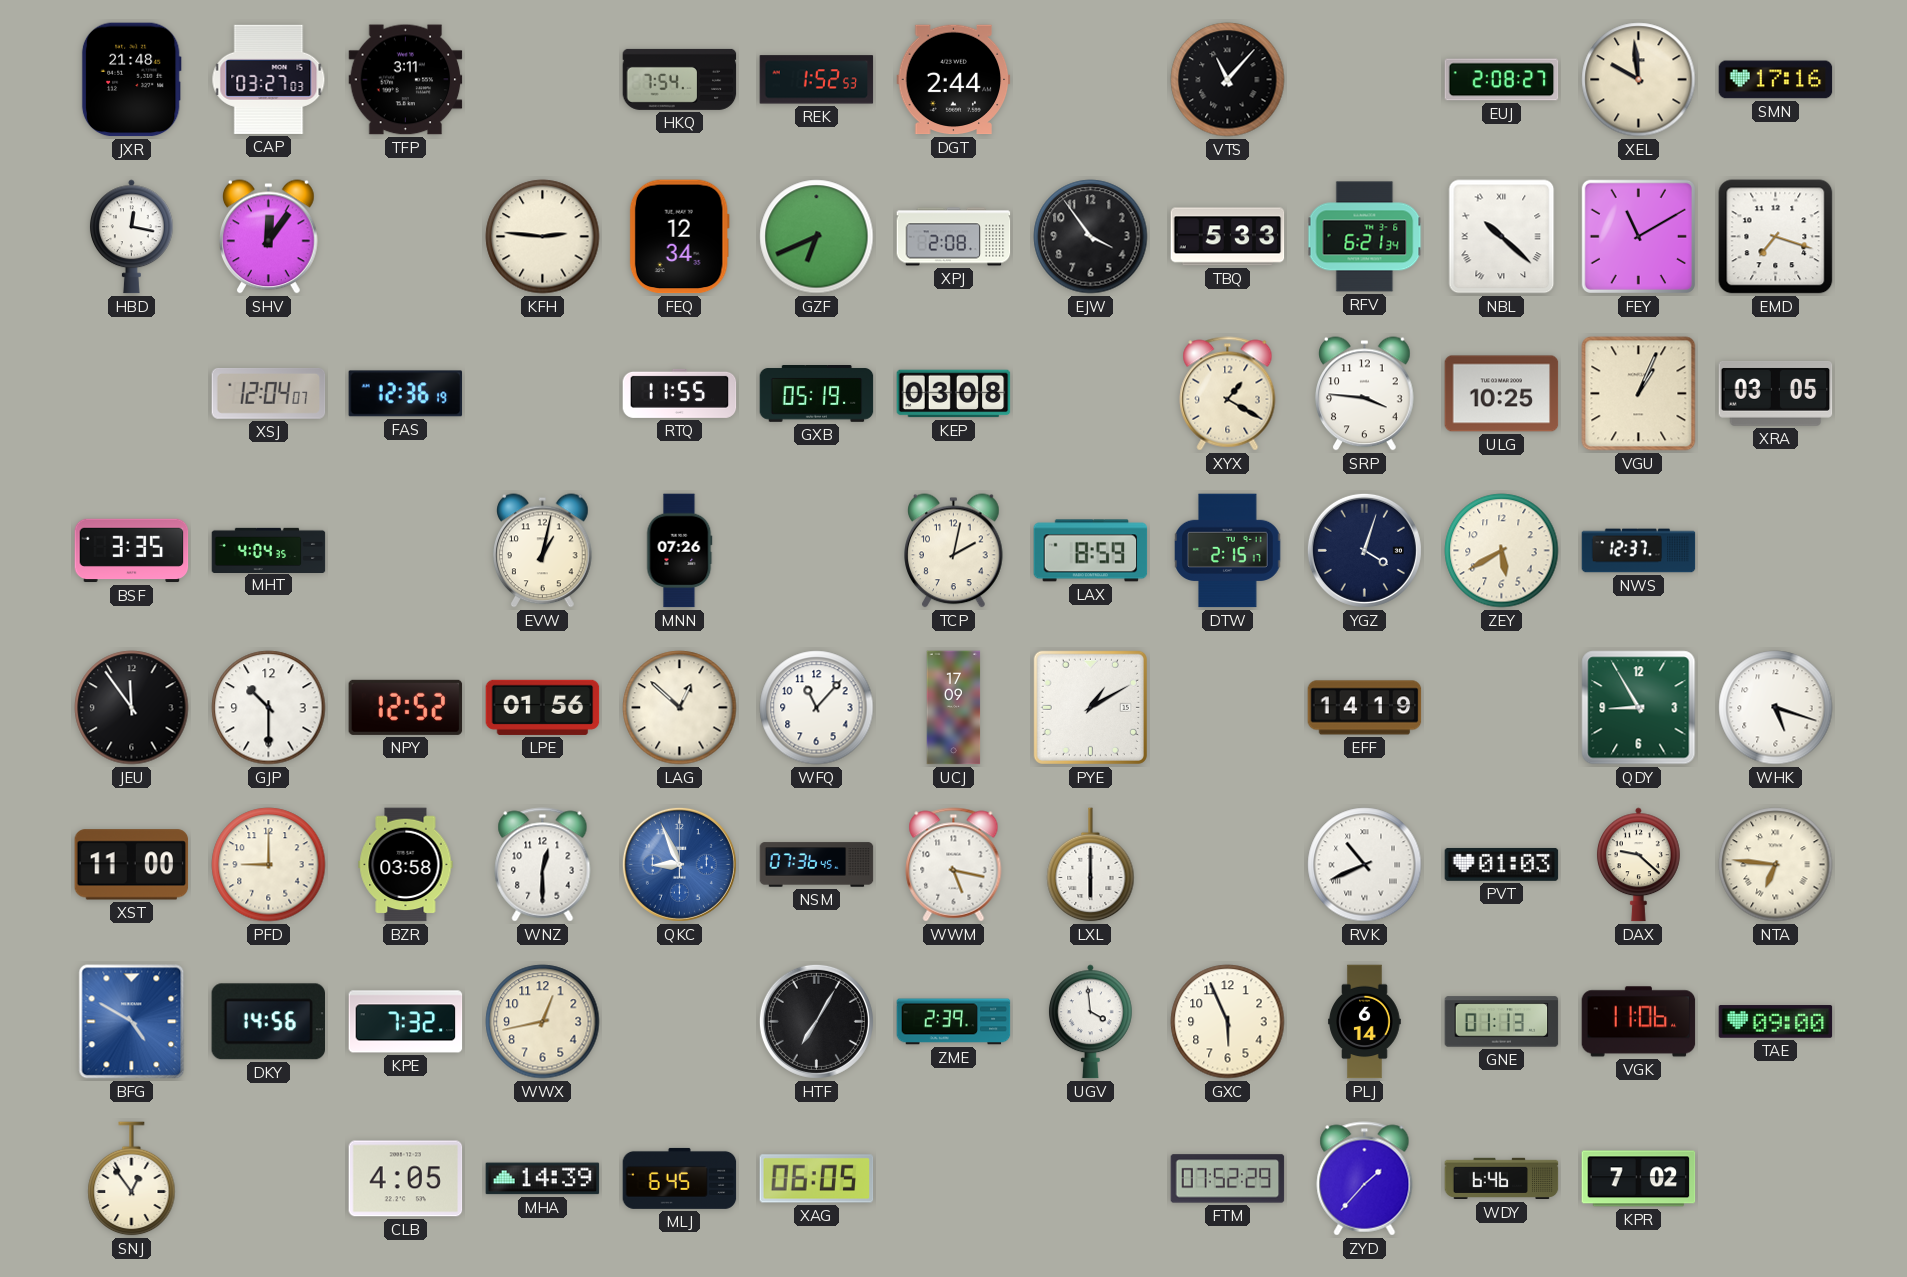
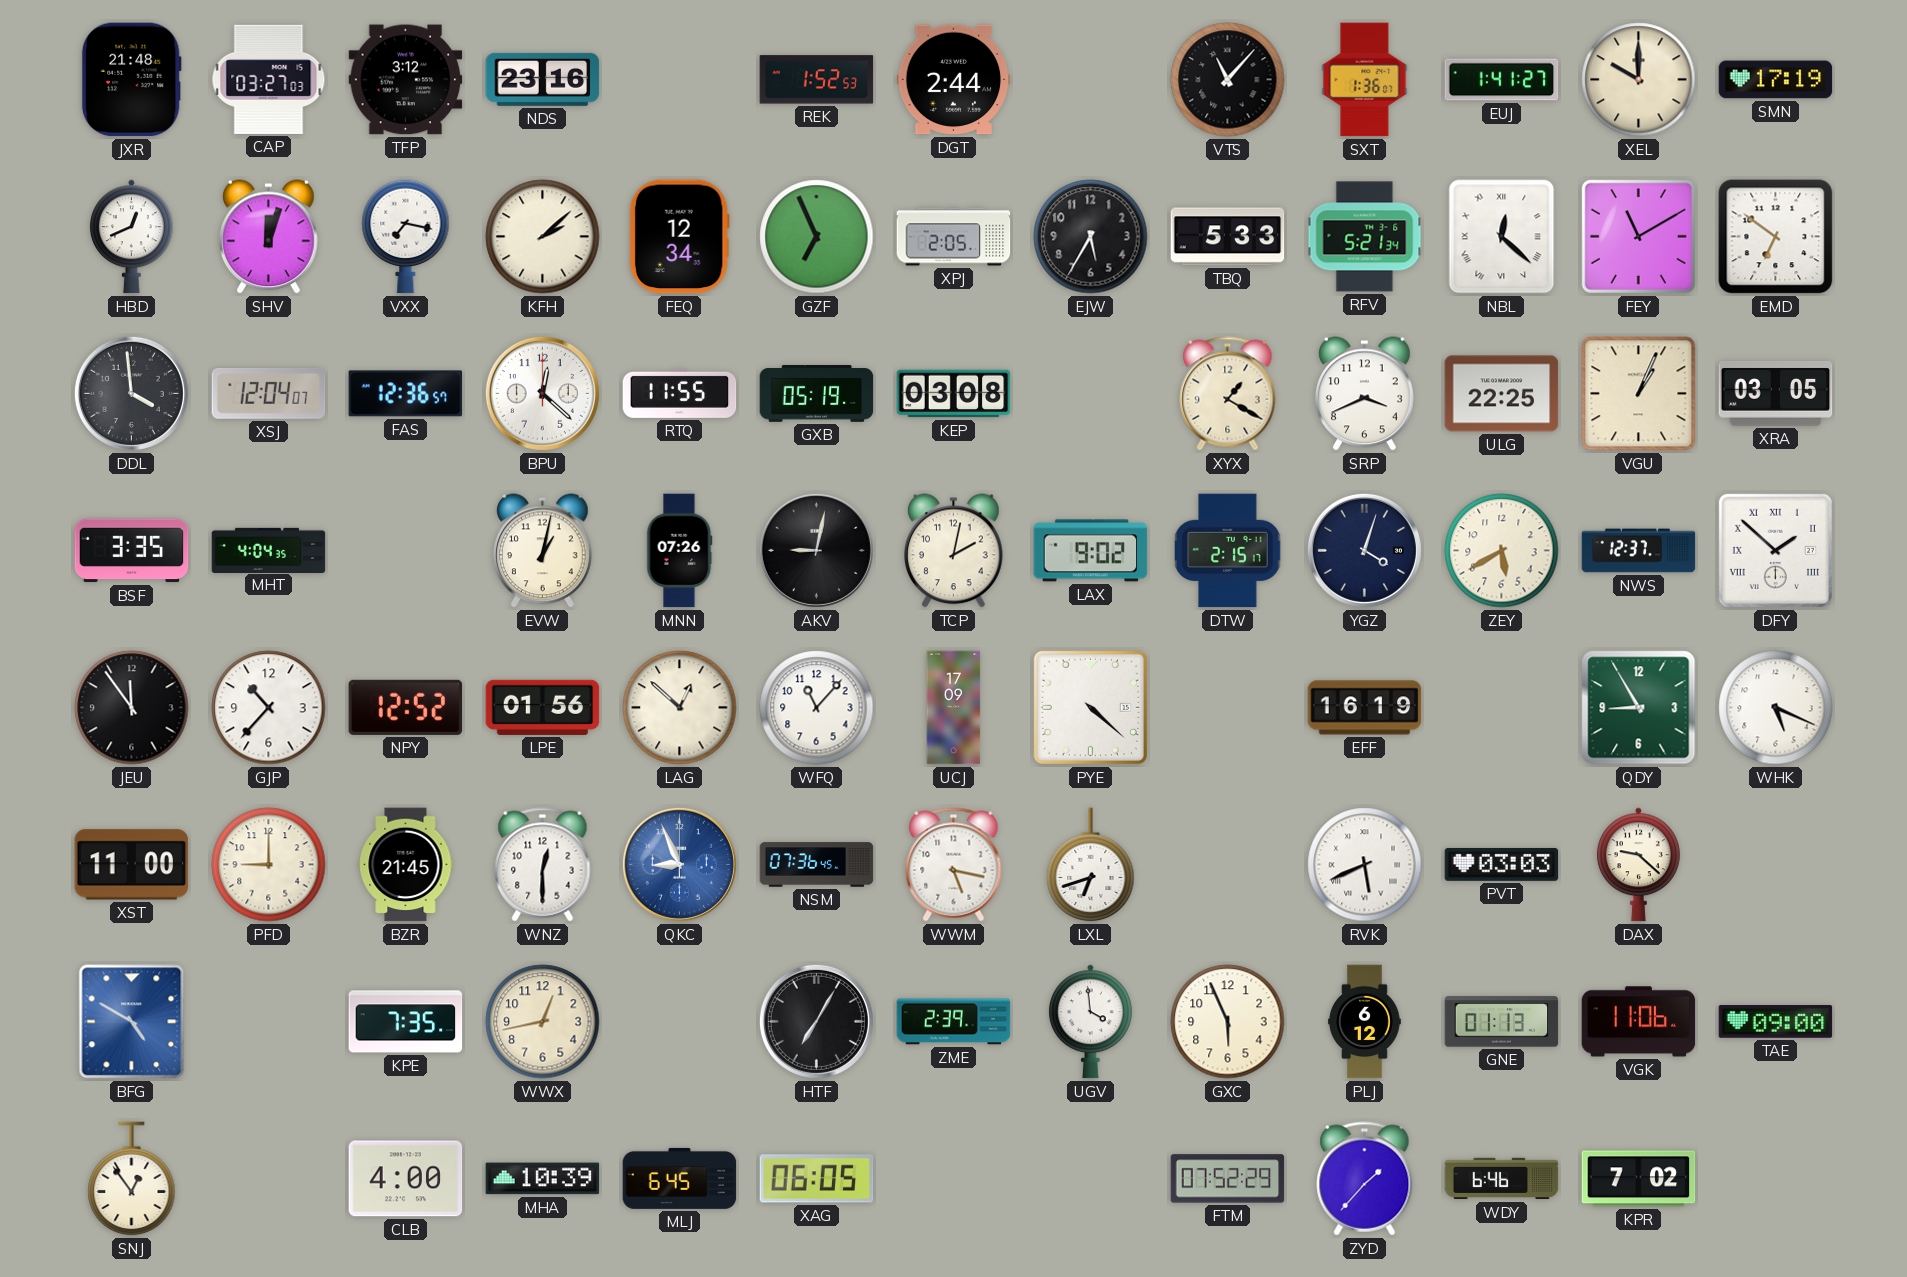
TFP: 3:11 -> 3:12 (406, 80)
NDS: none -> 23:16 (543, 79)
HKQ: 7:54 -> none (680, 79)
SXT: none -> 1:36 (1365, 80)
EUJ: 2:08 -> 1:41 (1502, 80)
XEL: 9:59 -> 10:00 (1639, 80)
SMN: 17:16 -> 17:19 (1776, 80)
HBD: 12:17 -> 12:41 (131, 237)
SHV: 12:06 -> 12:03 (269, 237)
VXX: none -> 7:17 (406, 237)
KFH: 2:46 -> 2:08 (543, 237)
GZF: 6:41 -> 6:56 (817, 237)
XPJ: 2:08 -> 2:05 (954, 237)
EJW: 3:54 -> 5:35 (1091, 237)
RFV: 6:21 -> 5:21 (1365, 237)
NBL: 10:22 -> 12:22 (1502, 237)
EMD: 7:18 -> 6:51 (1776, 237)
DDL: none -> 3:59 (131, 393)
FAS: 12:36:19 -> 12:36:57 (406, 394)
BPU: none -> 12:22 (542, 393)
SRP: 3:46 -> 3:41 (1365, 394)
ULG: 10:25 -> 22:25 (1502, 394)
AKV: none -> 9:02 (816, 550)
LAX: 8:59 -> 9:02 (1091, 551)
DFY: none -> 1:52 (1775, 550)
GJP: 10:30 -> 10:37 (269, 708)
PYE: 1:10 -> 4:22 (1090, 707)
EFF: 14:19 -> 16:19 (1365, 708)
WHK: 5:18 -> 5:19 (1776, 708)
BZR: 03:58 -> 21:45 (406, 865)
LXL: 6:00 -> 6:42 (1091, 865)
RVK: 10:41 -> 5:41 (1365, 865)
PVT: 01:03 -> 03:03 (1502, 864)
NTA: 6:46 -> none (1776, 865)
DKY: 14:56 -> none (268, 1022)
KPE: 7:32 -> 7:35 (406, 1022)
PLJ: 6:14 -> 6:12 (1365, 1022)
CLB: 4:05 -> 4:00 (406, 1179)
MHA: 14:39 -> 10:39 (543, 1179)
